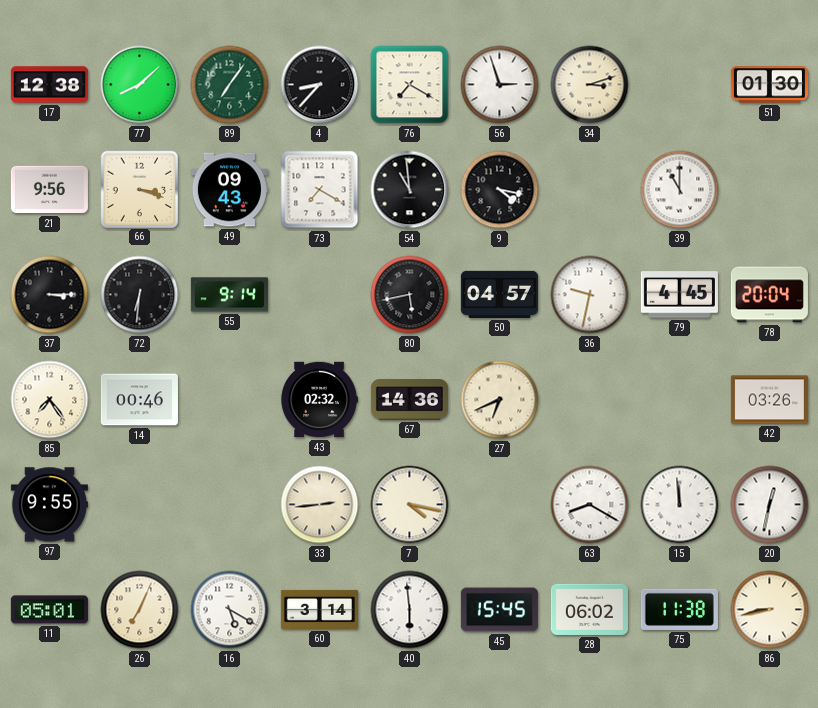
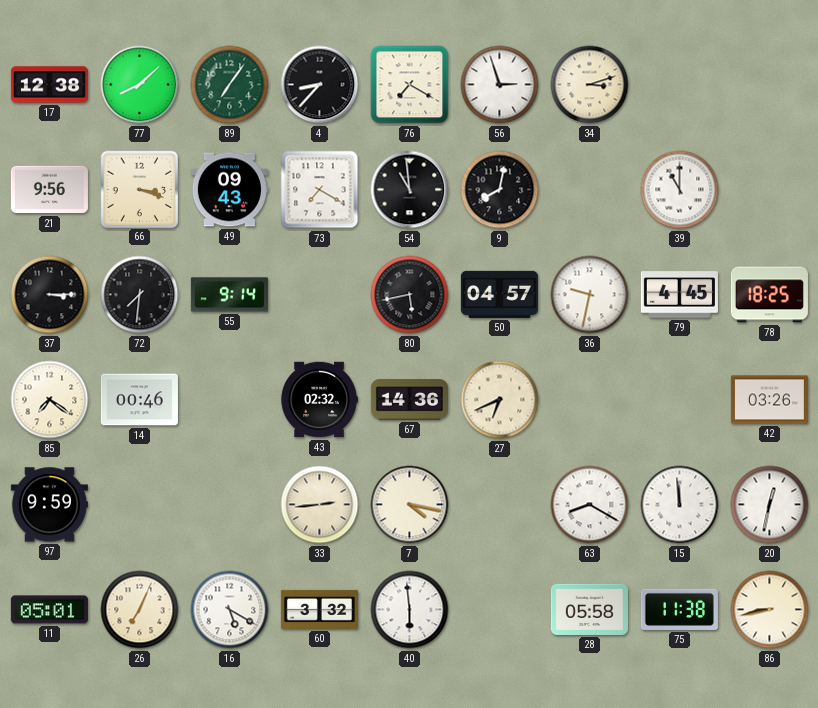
51: 01:30 -> none (769, 85)
9: 4:17 -> 8:02 (500, 190)
72: 6:31 -> 7:31 (140, 295)
78: 20:04 -> 18:25 (769, 295)
85: 7:24 -> 7:21 (50, 400)
97: 9:55 -> 9:59 (49, 505)
60: 3:14 -> 3:32 (319, 609)
45: 15:45 -> none (499, 610)
28: 06:02 -> 05:58 (589, 609)
